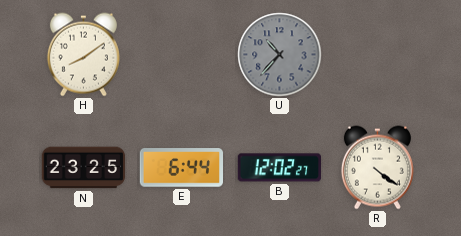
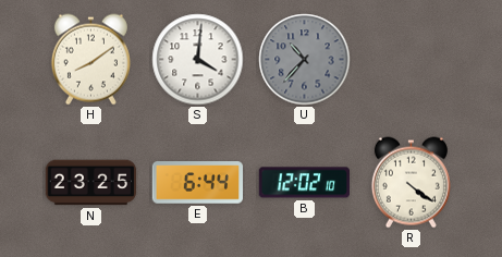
S: none -> 4:01 (198, 60)
B: 12:02:27 -> 12:02:10 (304, 183)
